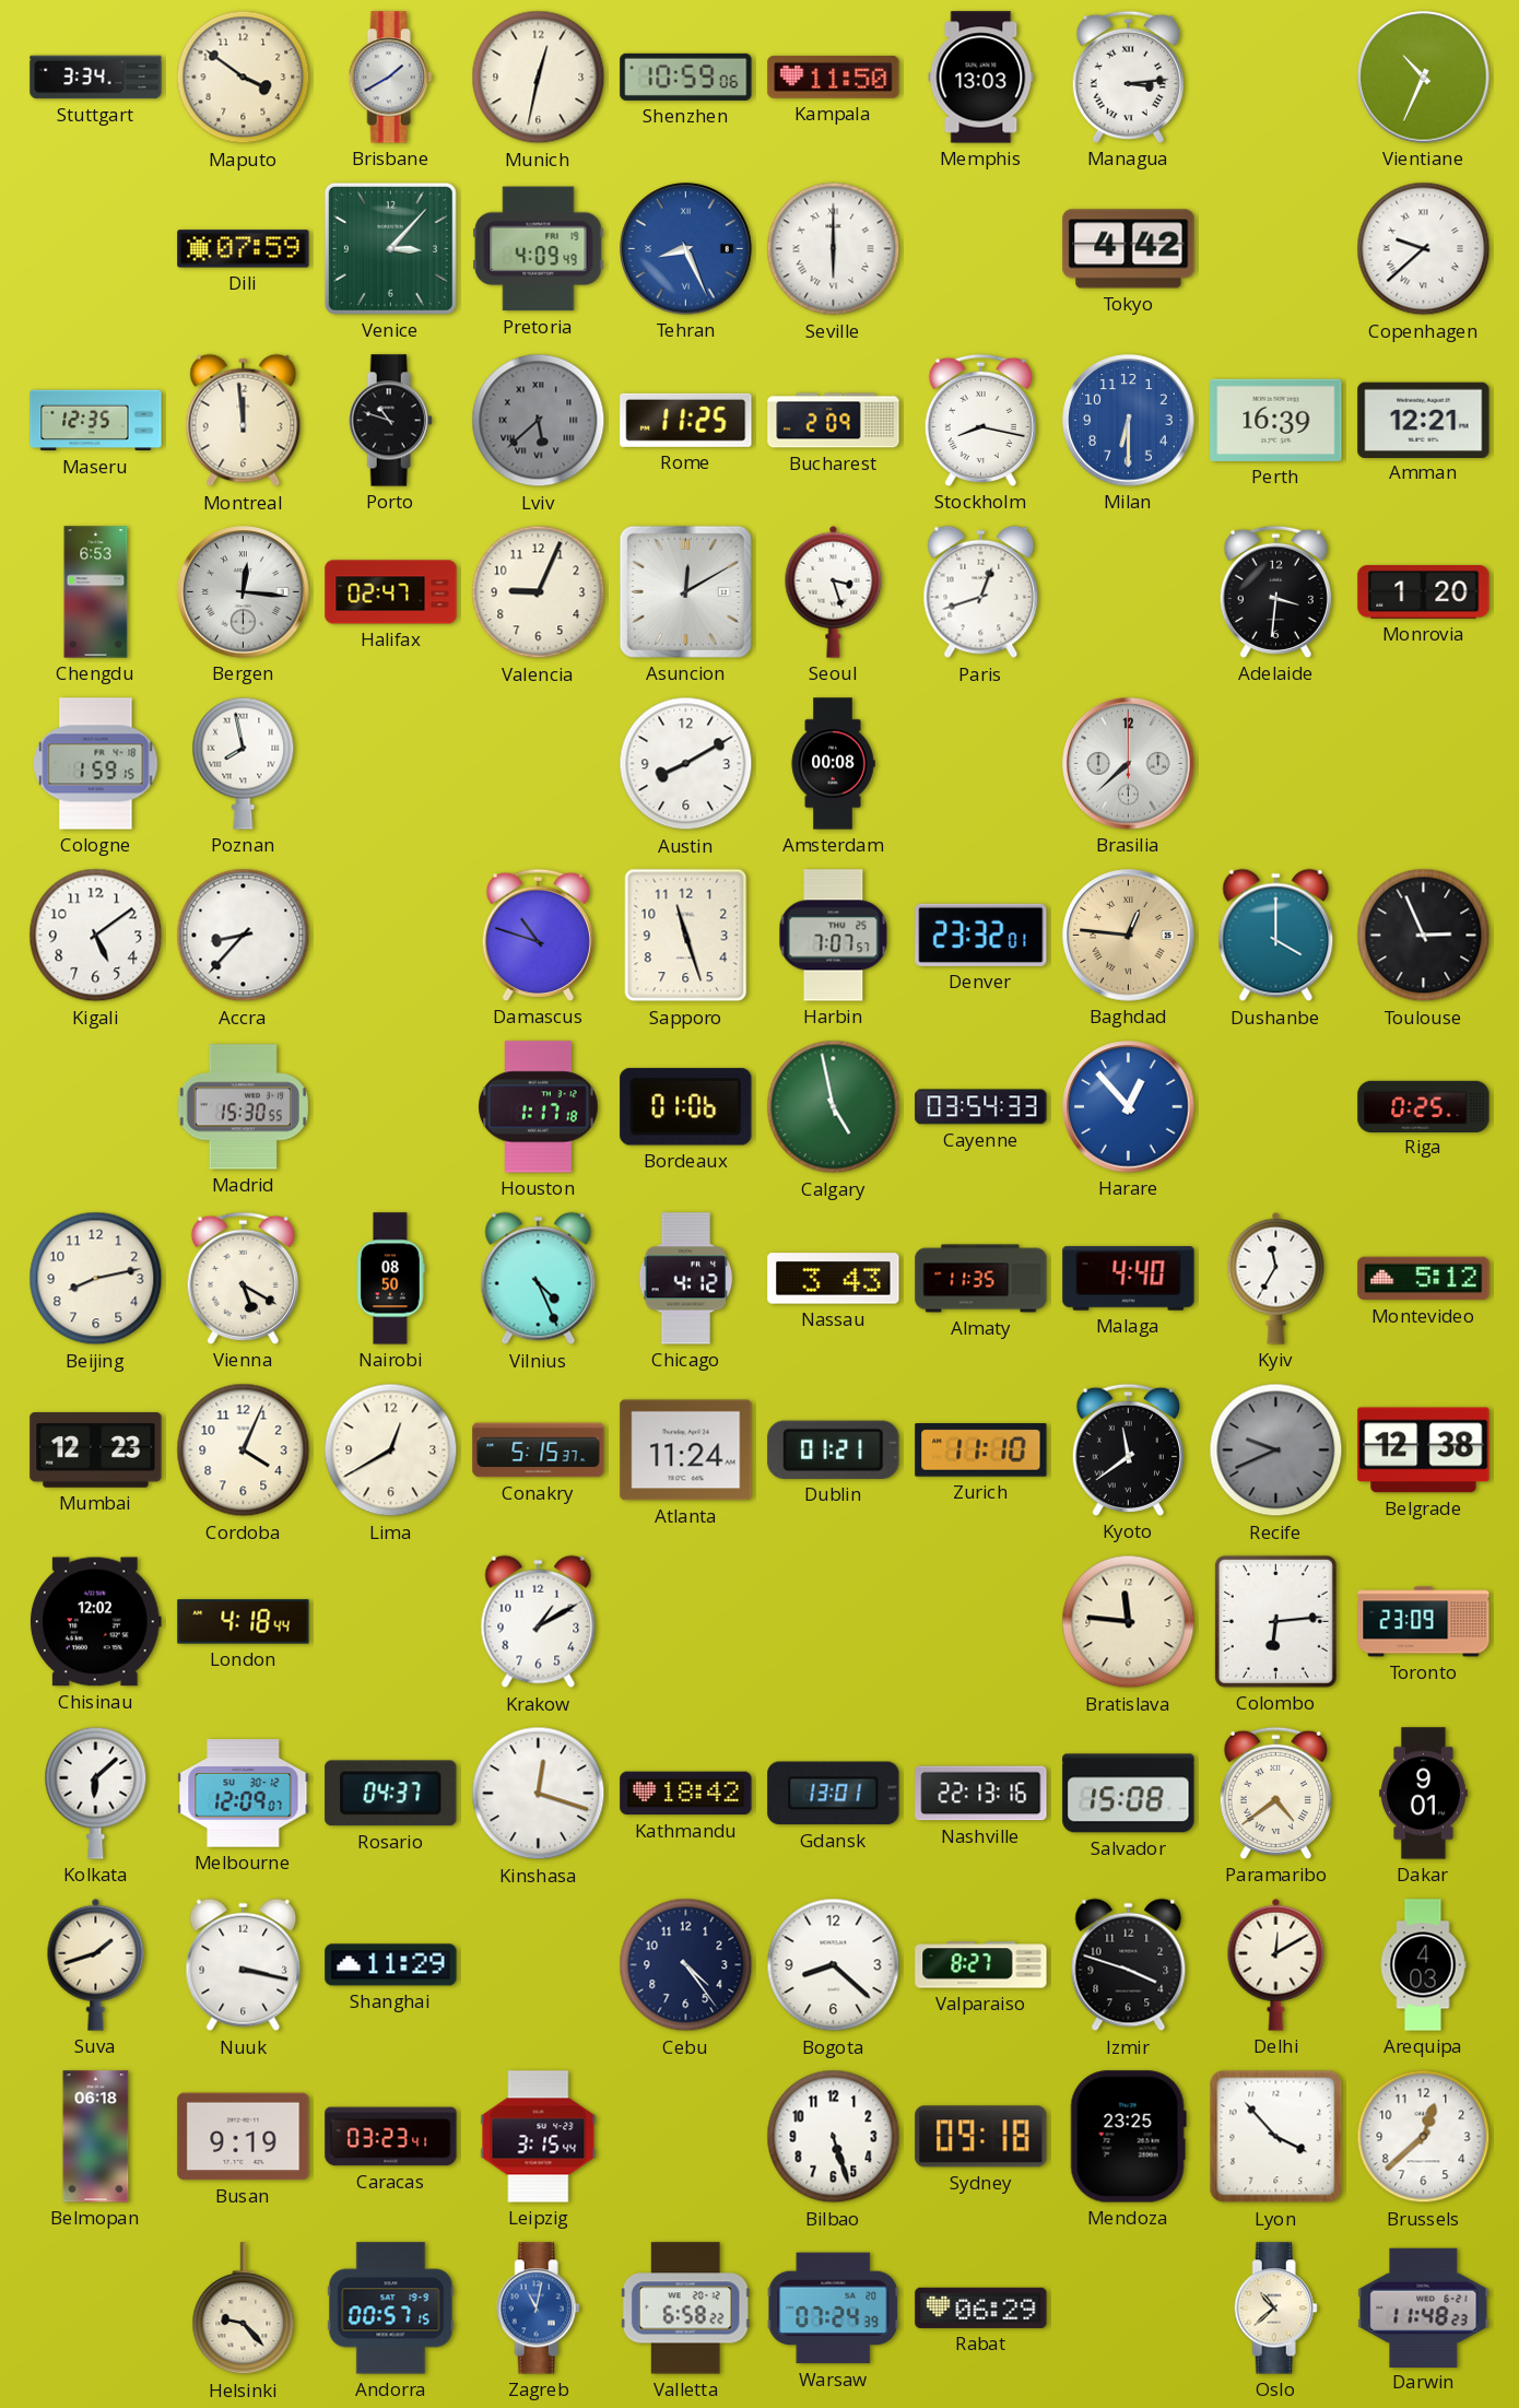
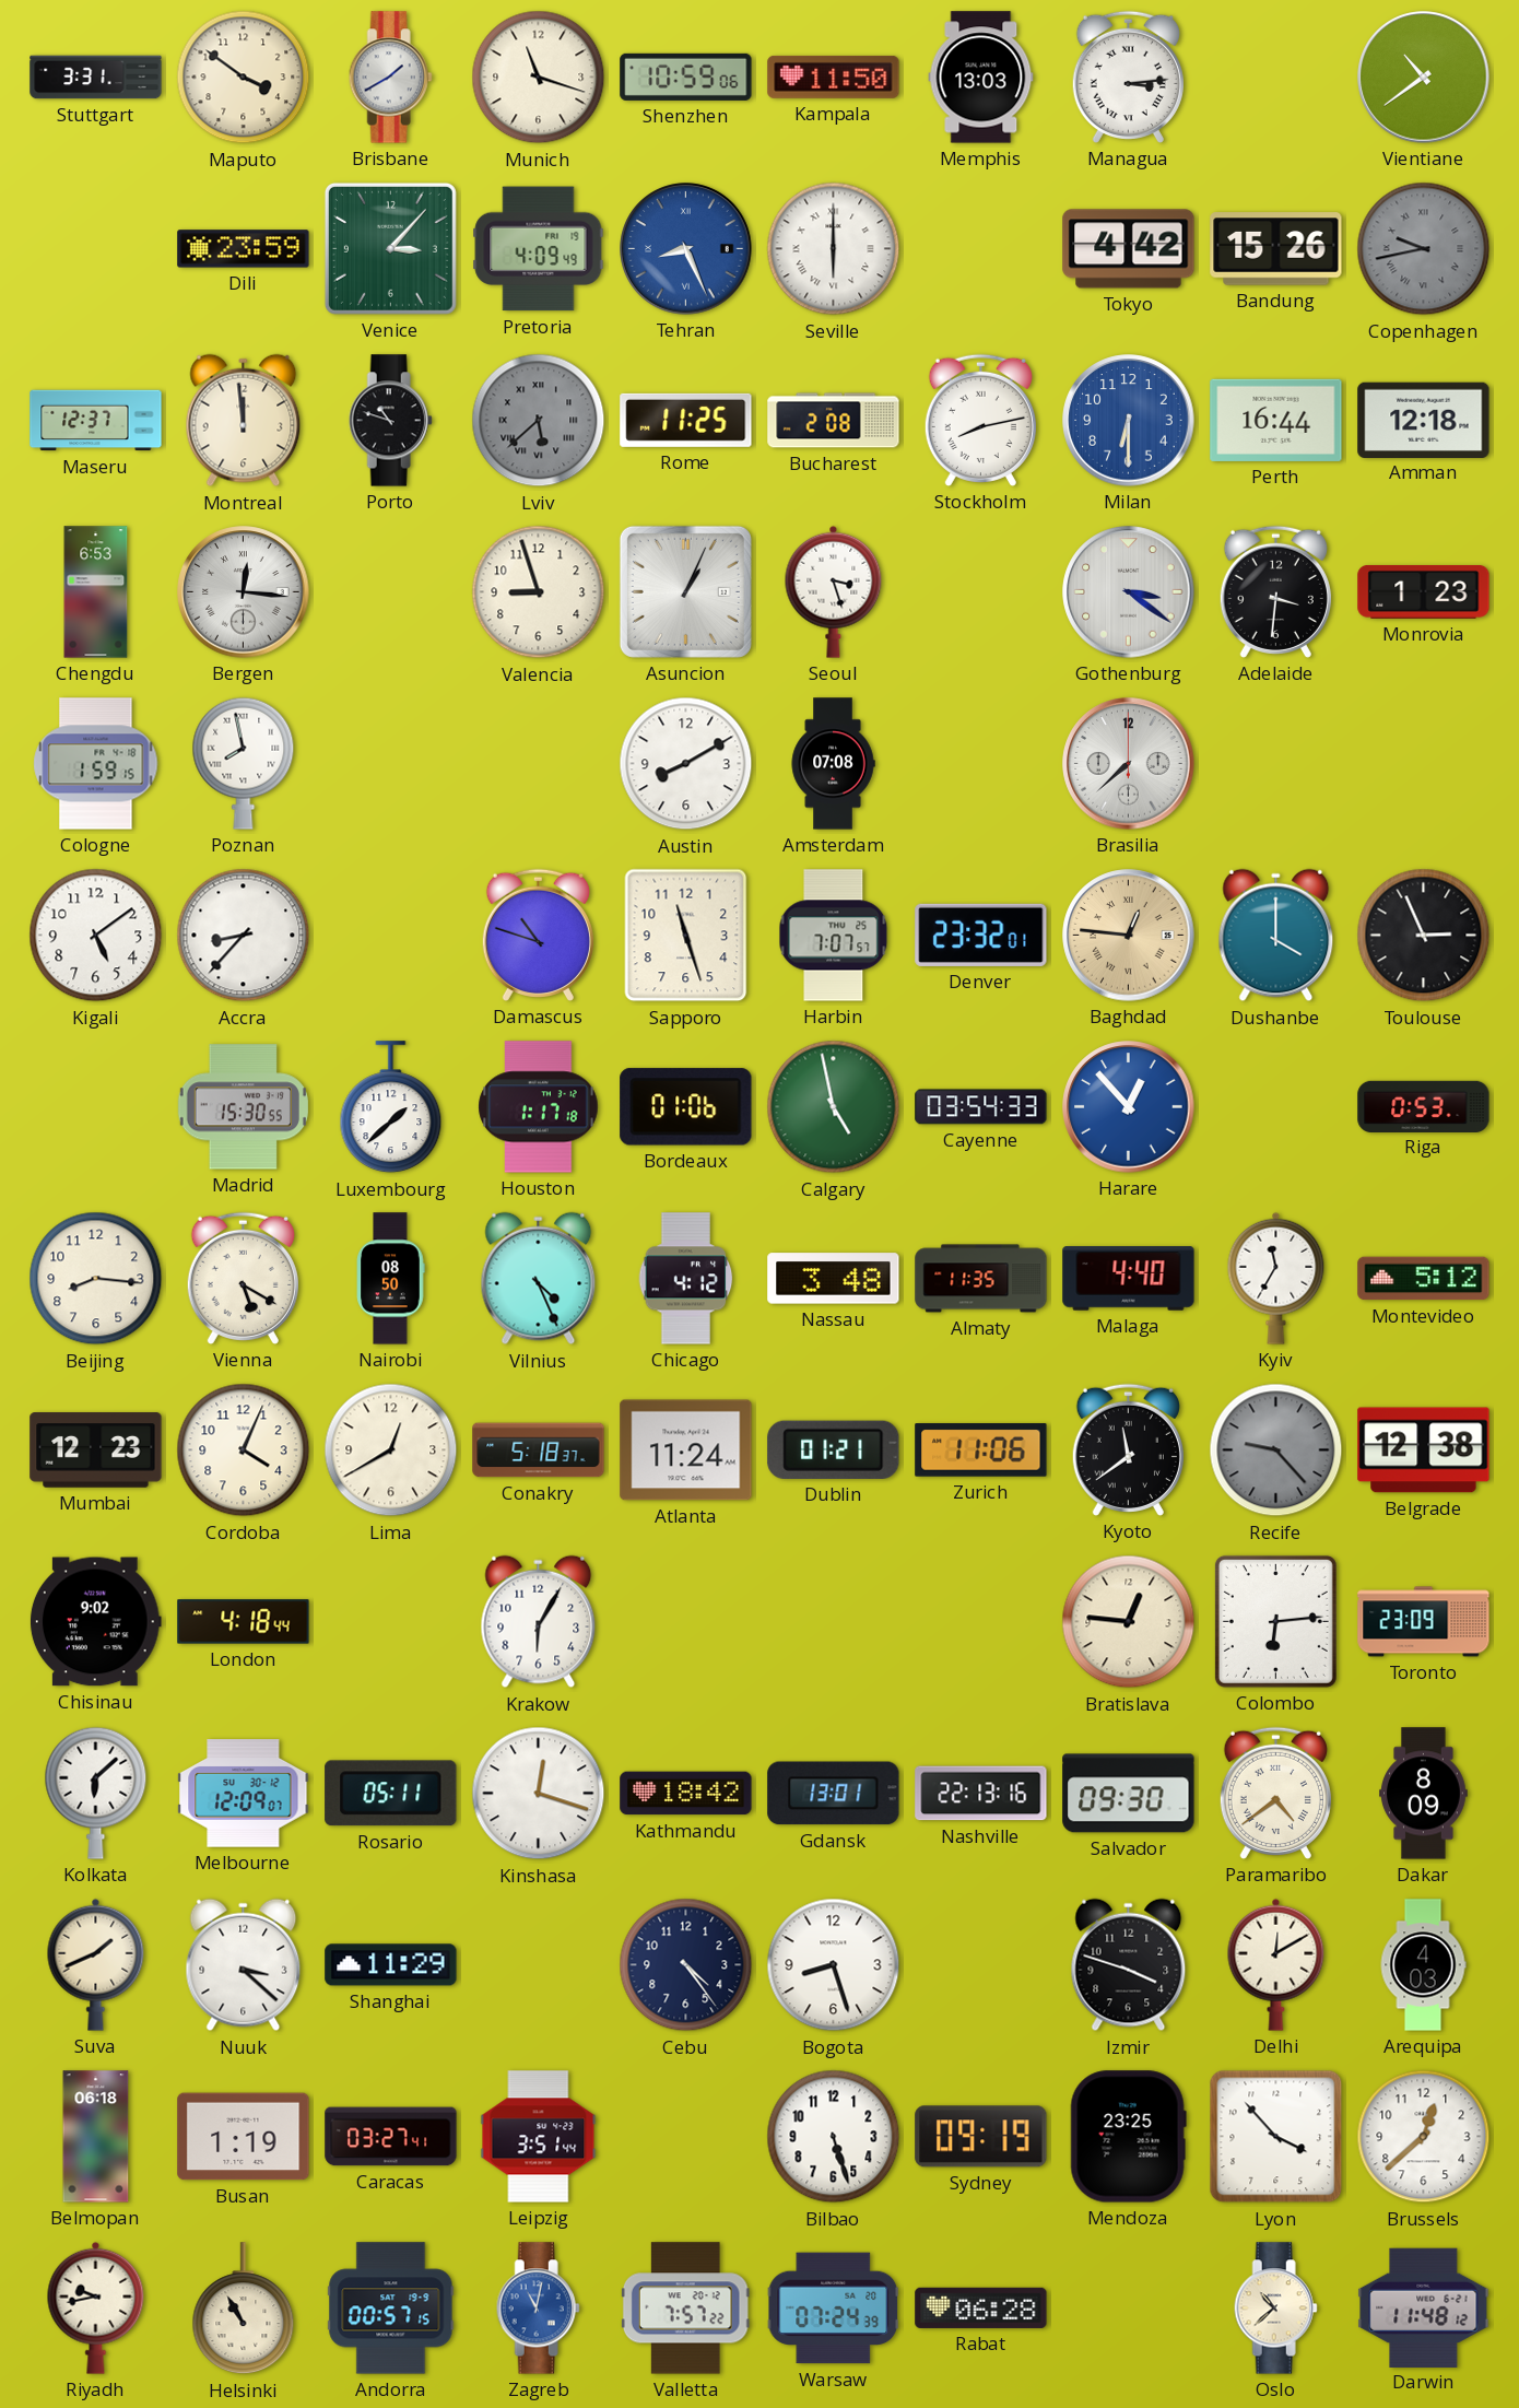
Stuttgart: 3:34 -> 3:31 (96, 78)
Munich: 12:32 -> 11:18 (539, 78)
Vientiane: 10:34 -> 10:39 (1424, 78)
Dili: 07:59 -> 23:59 (244, 249)
Bandung: none -> 15:26 (1276, 249)
Copenhagen: 9:38 -> 9:43 (1424, 249)
Copenhagen dial: white -> grey (1424, 249)
Maseru: 12:35 -> 12:37 (96, 421)
Bucharest: 2:09 -> 2:08 (834, 421)
Stockholm: 8:17 -> 8:13 (980, 420)
Perth: 16:39 -> 16:44 (1276, 420)
Amman: 12:21 -> 12:18 (1424, 420)
Halifax: 02:47 -> none (391, 592)
Valencia: 9:04 -> 8:57 (539, 592)
Asuncion: 12:10 -> 1:04 (685, 591)
Paris: 12:42 -> none (981, 592)
Gothenburg: none -> 3:21 (1129, 592)
Monrovia: 1:20 -> 1:23 (1424, 592)
Amsterdam: 00:08 -> 07:08 (833, 764)
Luxembourg: none -> 1:38 (391, 1107)
Riga: 0:25 -> 0:53 (1424, 1106)
Beijing: 8:13 -> 8:16 (96, 1279)
Nassau: 3:43 -> 3:48 (834, 1279)
Conakry: 5:15 -> 5:18 (539, 1450)
Zurich: 11:10 -> 11:06 (981, 1450)
Recife: 9:41 -> 9:23 (1276, 1450)
Chisinau: 12:02 -> 9:02 (95, 1622)
Krakow: 1:10 -> 6:05 (539, 1622)
Bratislava: 11:46 -> 12:46 (1129, 1622)
Rosario: 04:37 -> 05:11 (391, 1794)
Salvador: 15:08 -> 09:30 (1129, 1794)
Dakar: 9:01 -> 8:09 (1424, 1794)
Suva: 1:42 -> 1:41 (96, 1964)
Nuuk: 3:17 -> 3:22 (244, 1965)
Bogota: 8:22 -> 8:27 (834, 1965)
Valparaiso: 8:27 -> none (981, 1965)
Busan: 9:19 -> 1:19 (244, 2137)
Caracas: 03:23 -> 03:27 (391, 2137)
Leipzig: 3:15 -> 3:51 (539, 2137)
Sydney: 09:18 -> 09:19 (981, 2137)
Riyadh: none -> 9:43 (96, 2307)
Helsinki: 9:23 -> 10:55 (244, 2309)
Valletta: 6:58 -> 7:57 (685, 2309)
Rabat: 06:29 -> 06:28 (981, 2307)
Darwin: 11:48:23 -> 11:48:12 (1424, 2307)
